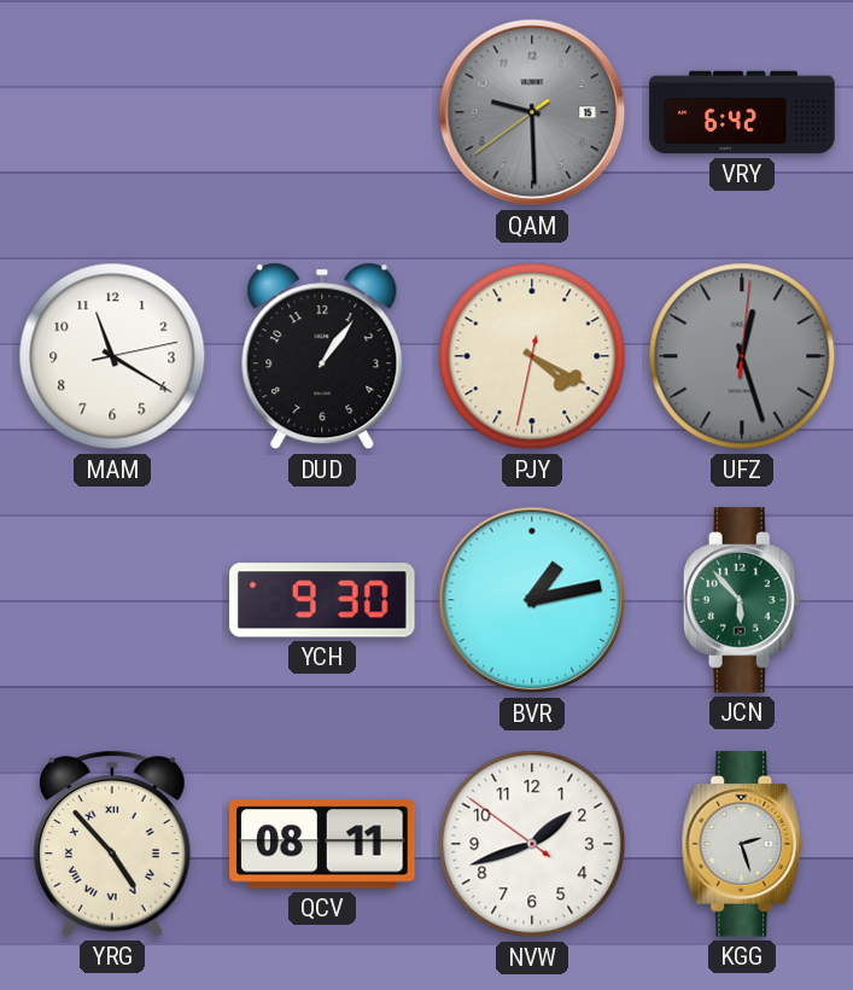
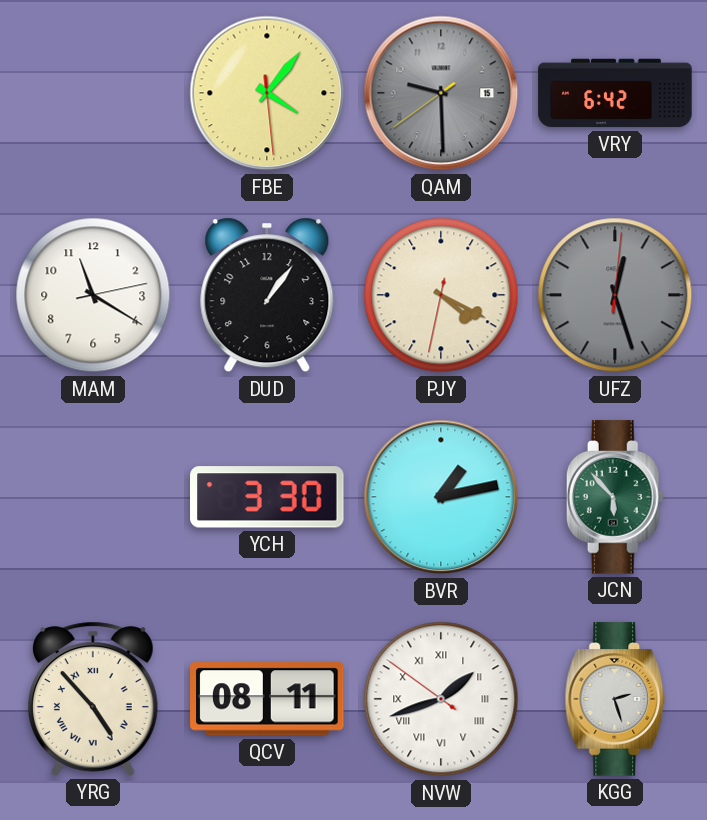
FBE: none -> 4:06 (267, 93)
YCH: 9:30 -> 3:30 (267, 497)
NVW numerals: Arabic -> Roman (441, 699)
